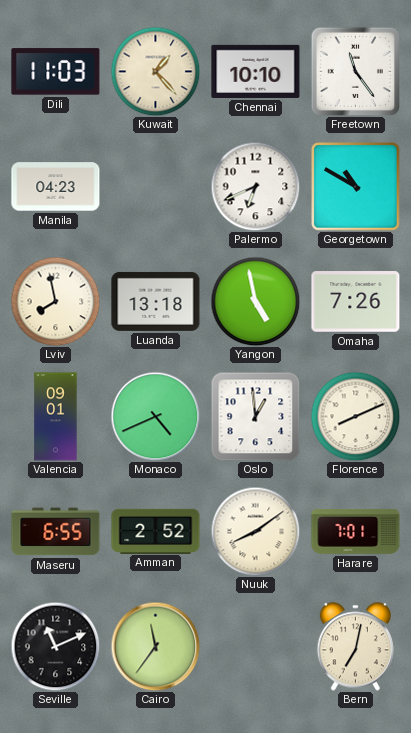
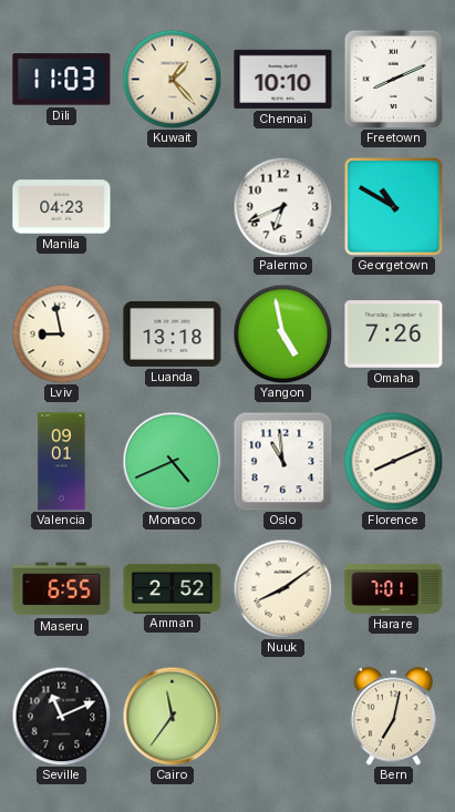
Freetown: 11:24 -> 8:11 (393, 79)
Lviv: 7:58 -> 8:58 (61, 333)
Oslo: 12:59 -> 10:59 (282, 461)
